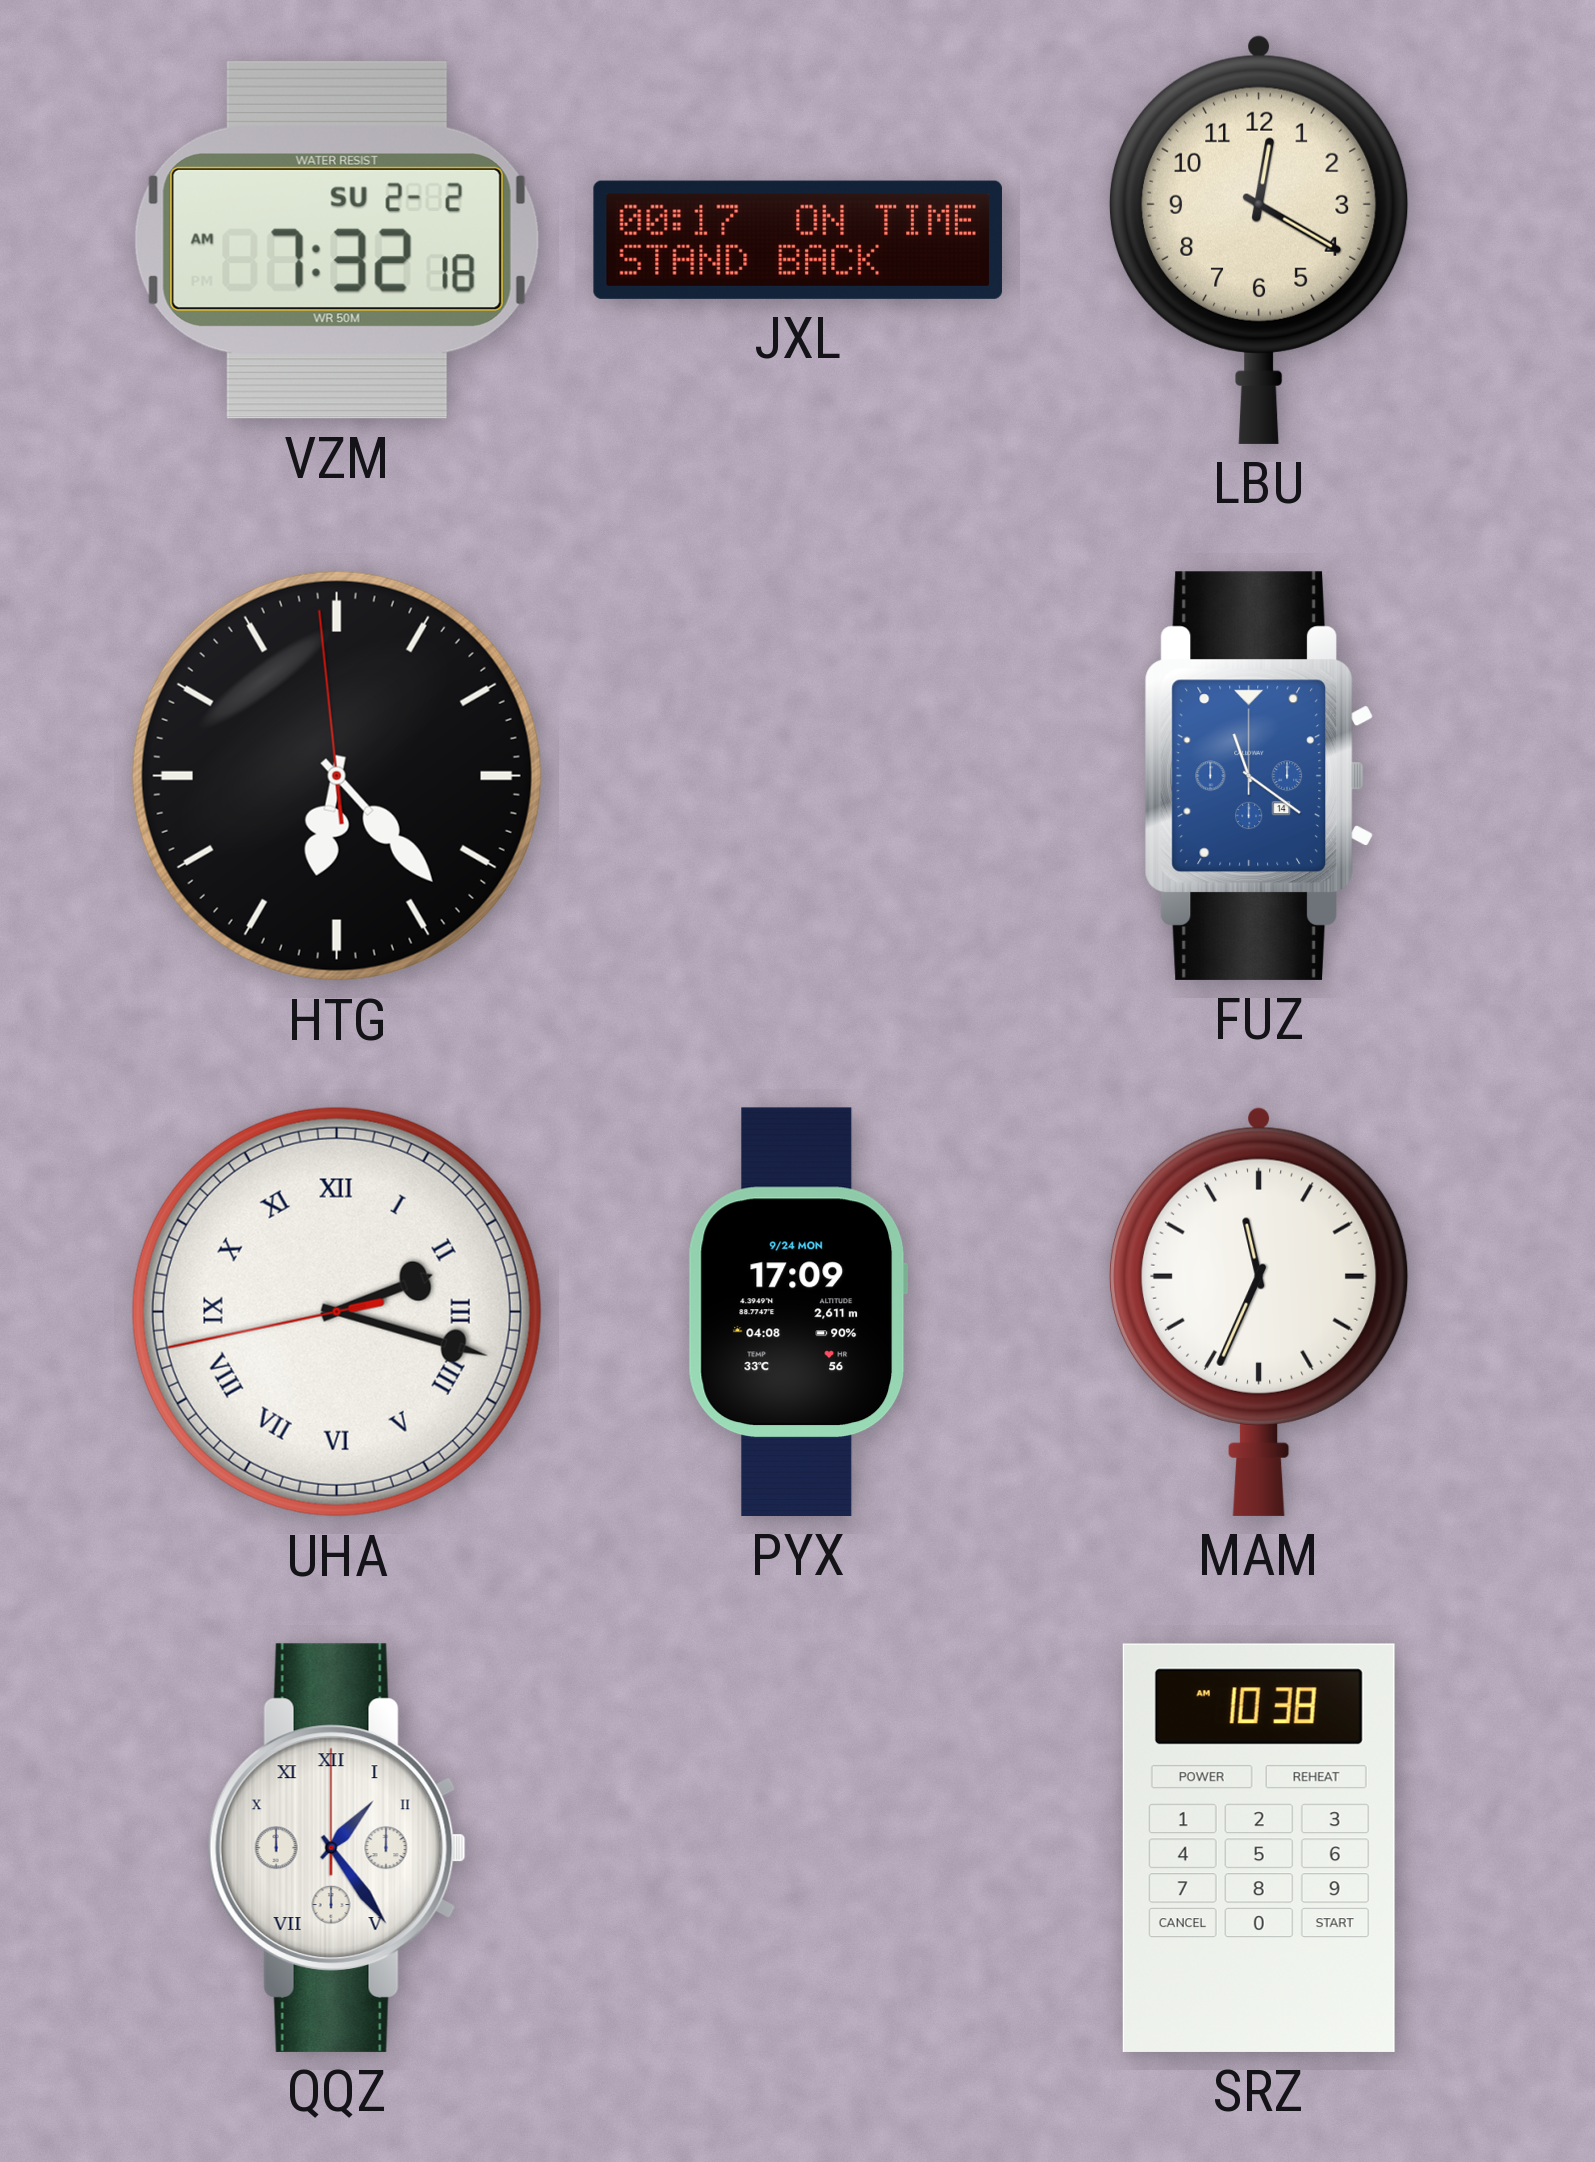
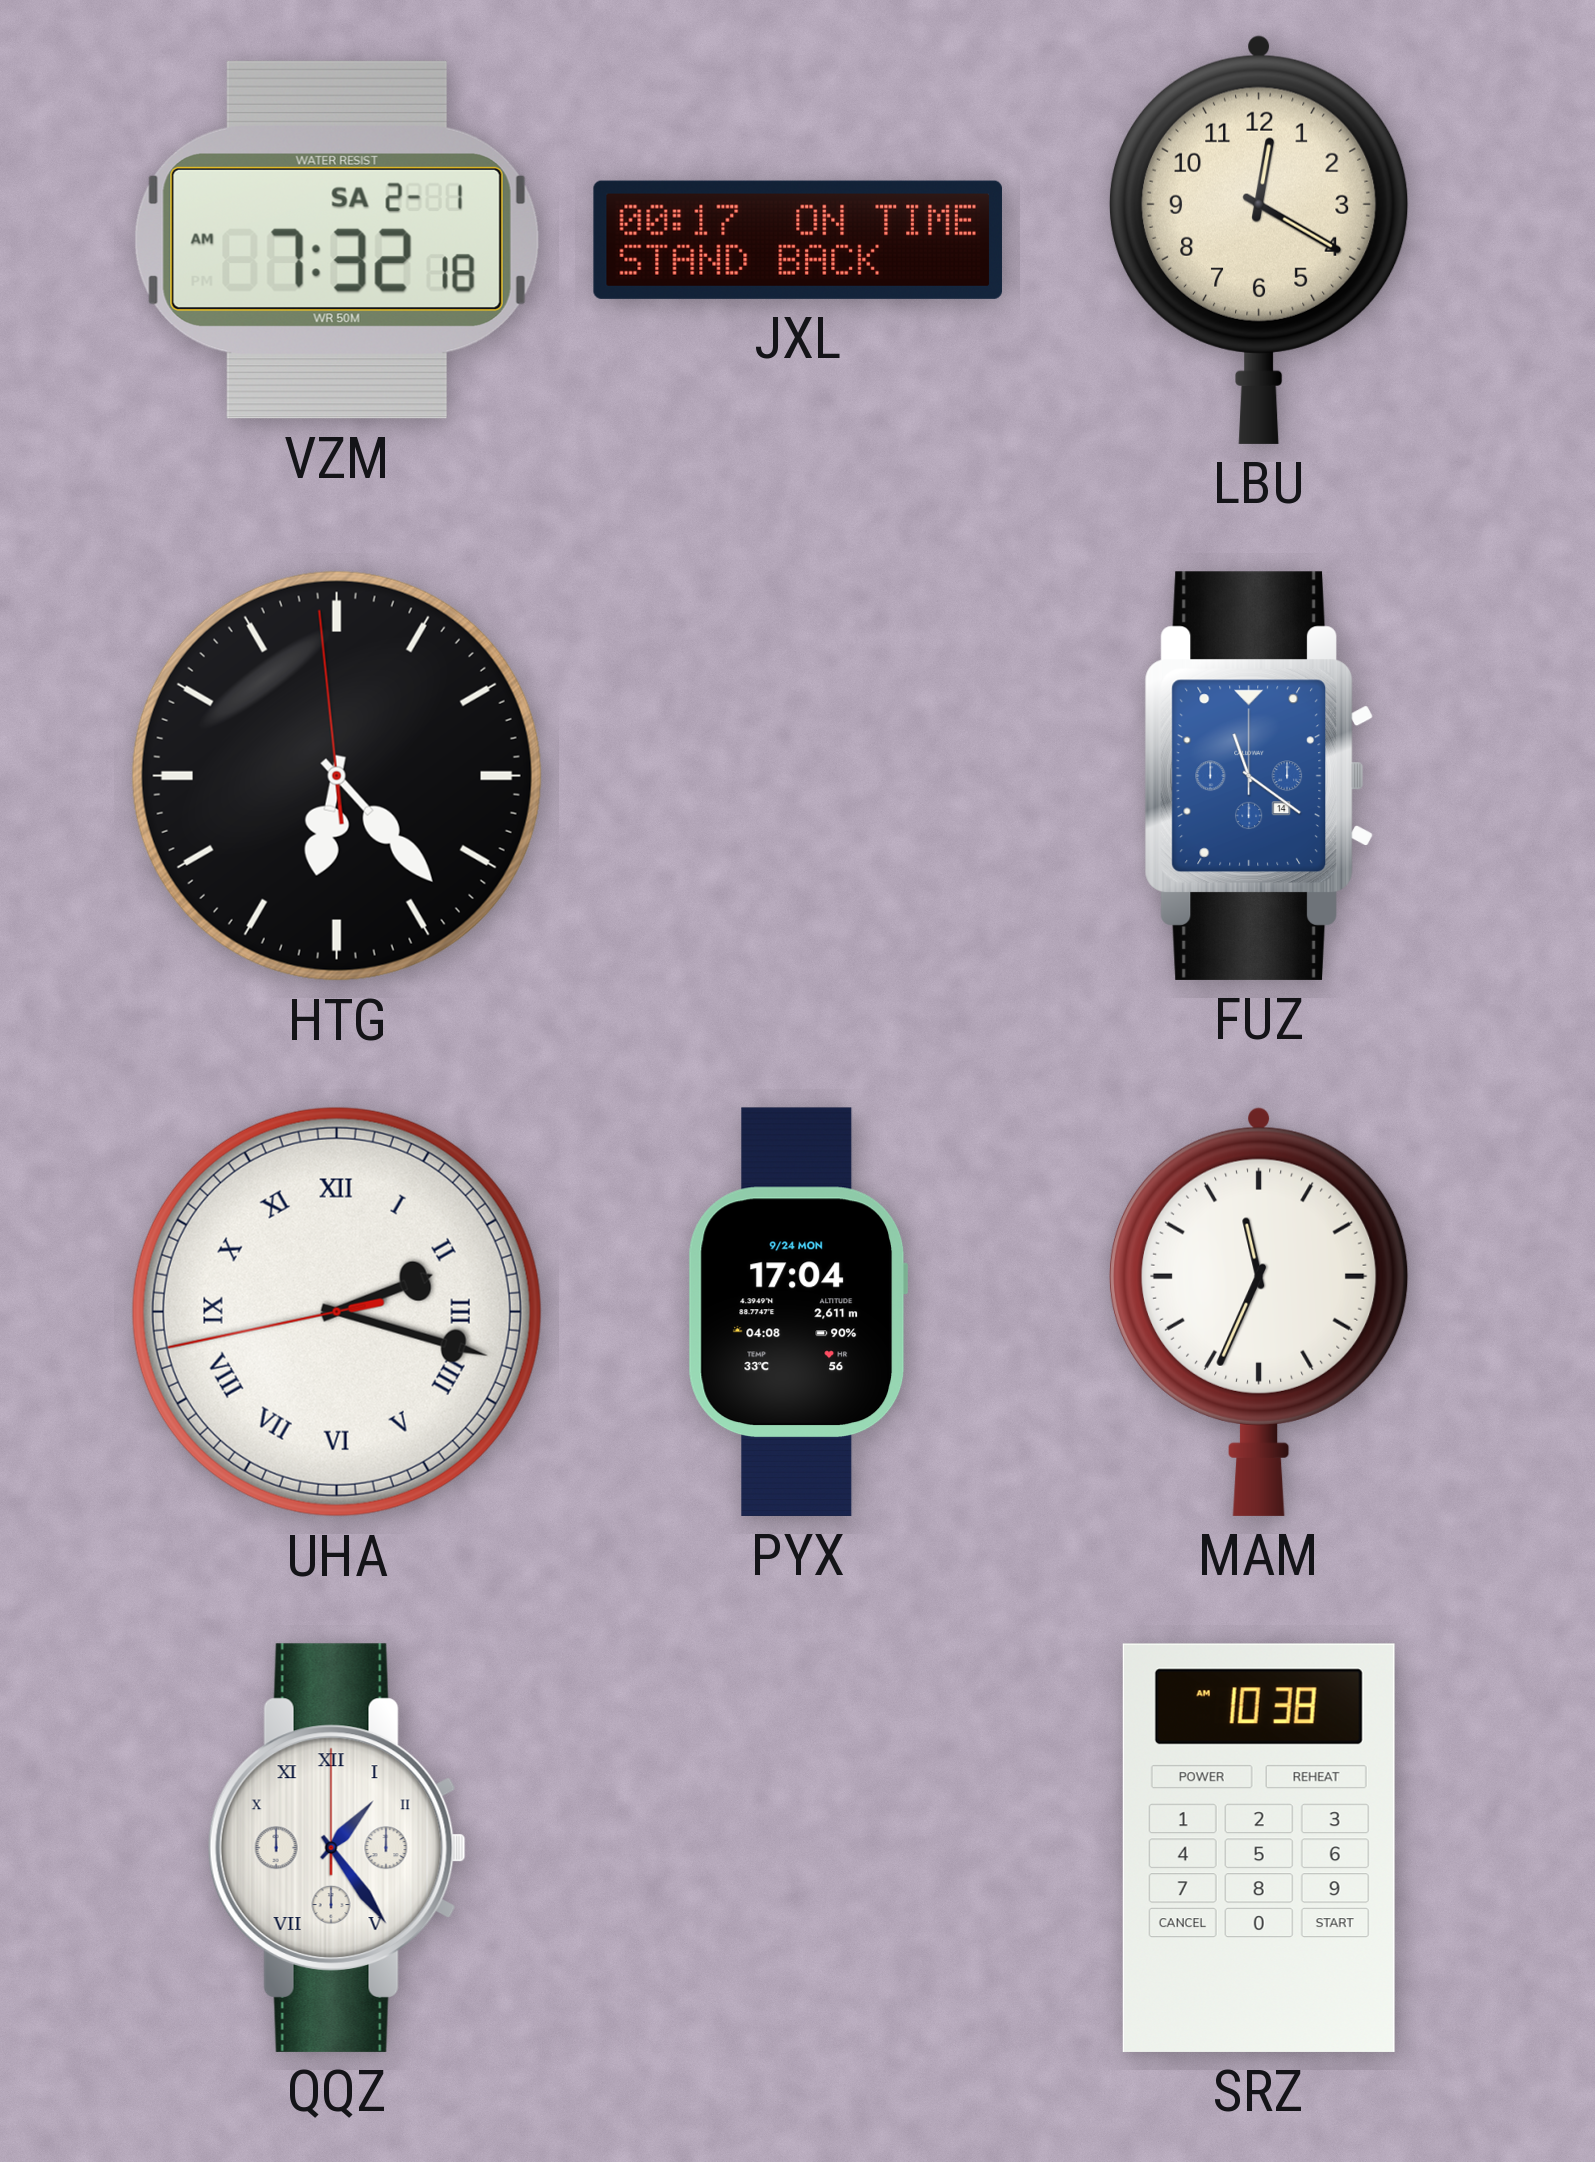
VZM date: SU 2-2 -> SA 2-1 (337, 240)
PYX: 17:09 -> 17:04 (798, 1312)
